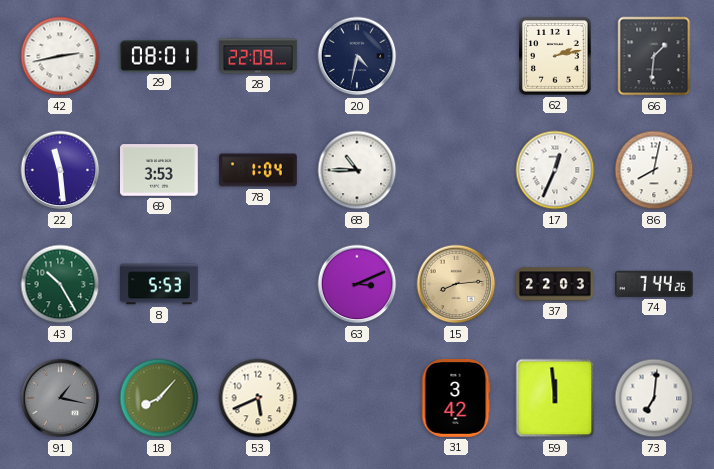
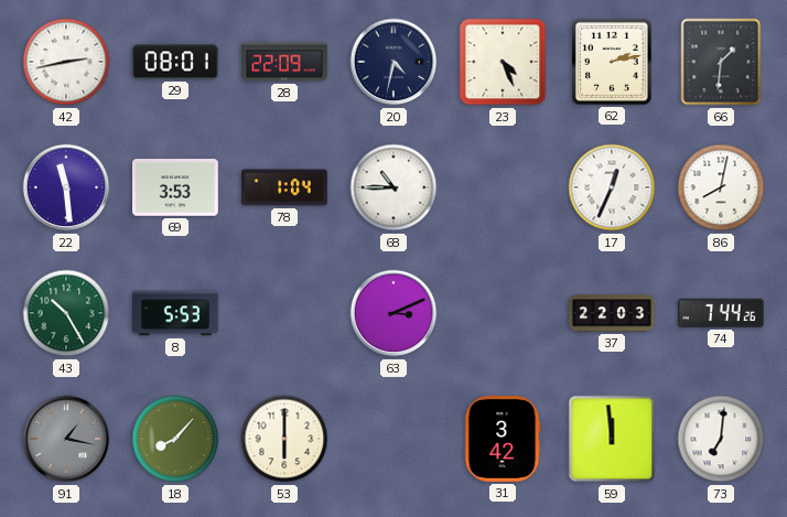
23: none -> 4:26 (503, 62)
15: 8:14 -> none (456, 284)
53: 5:41 -> 6:00 (284, 439)
